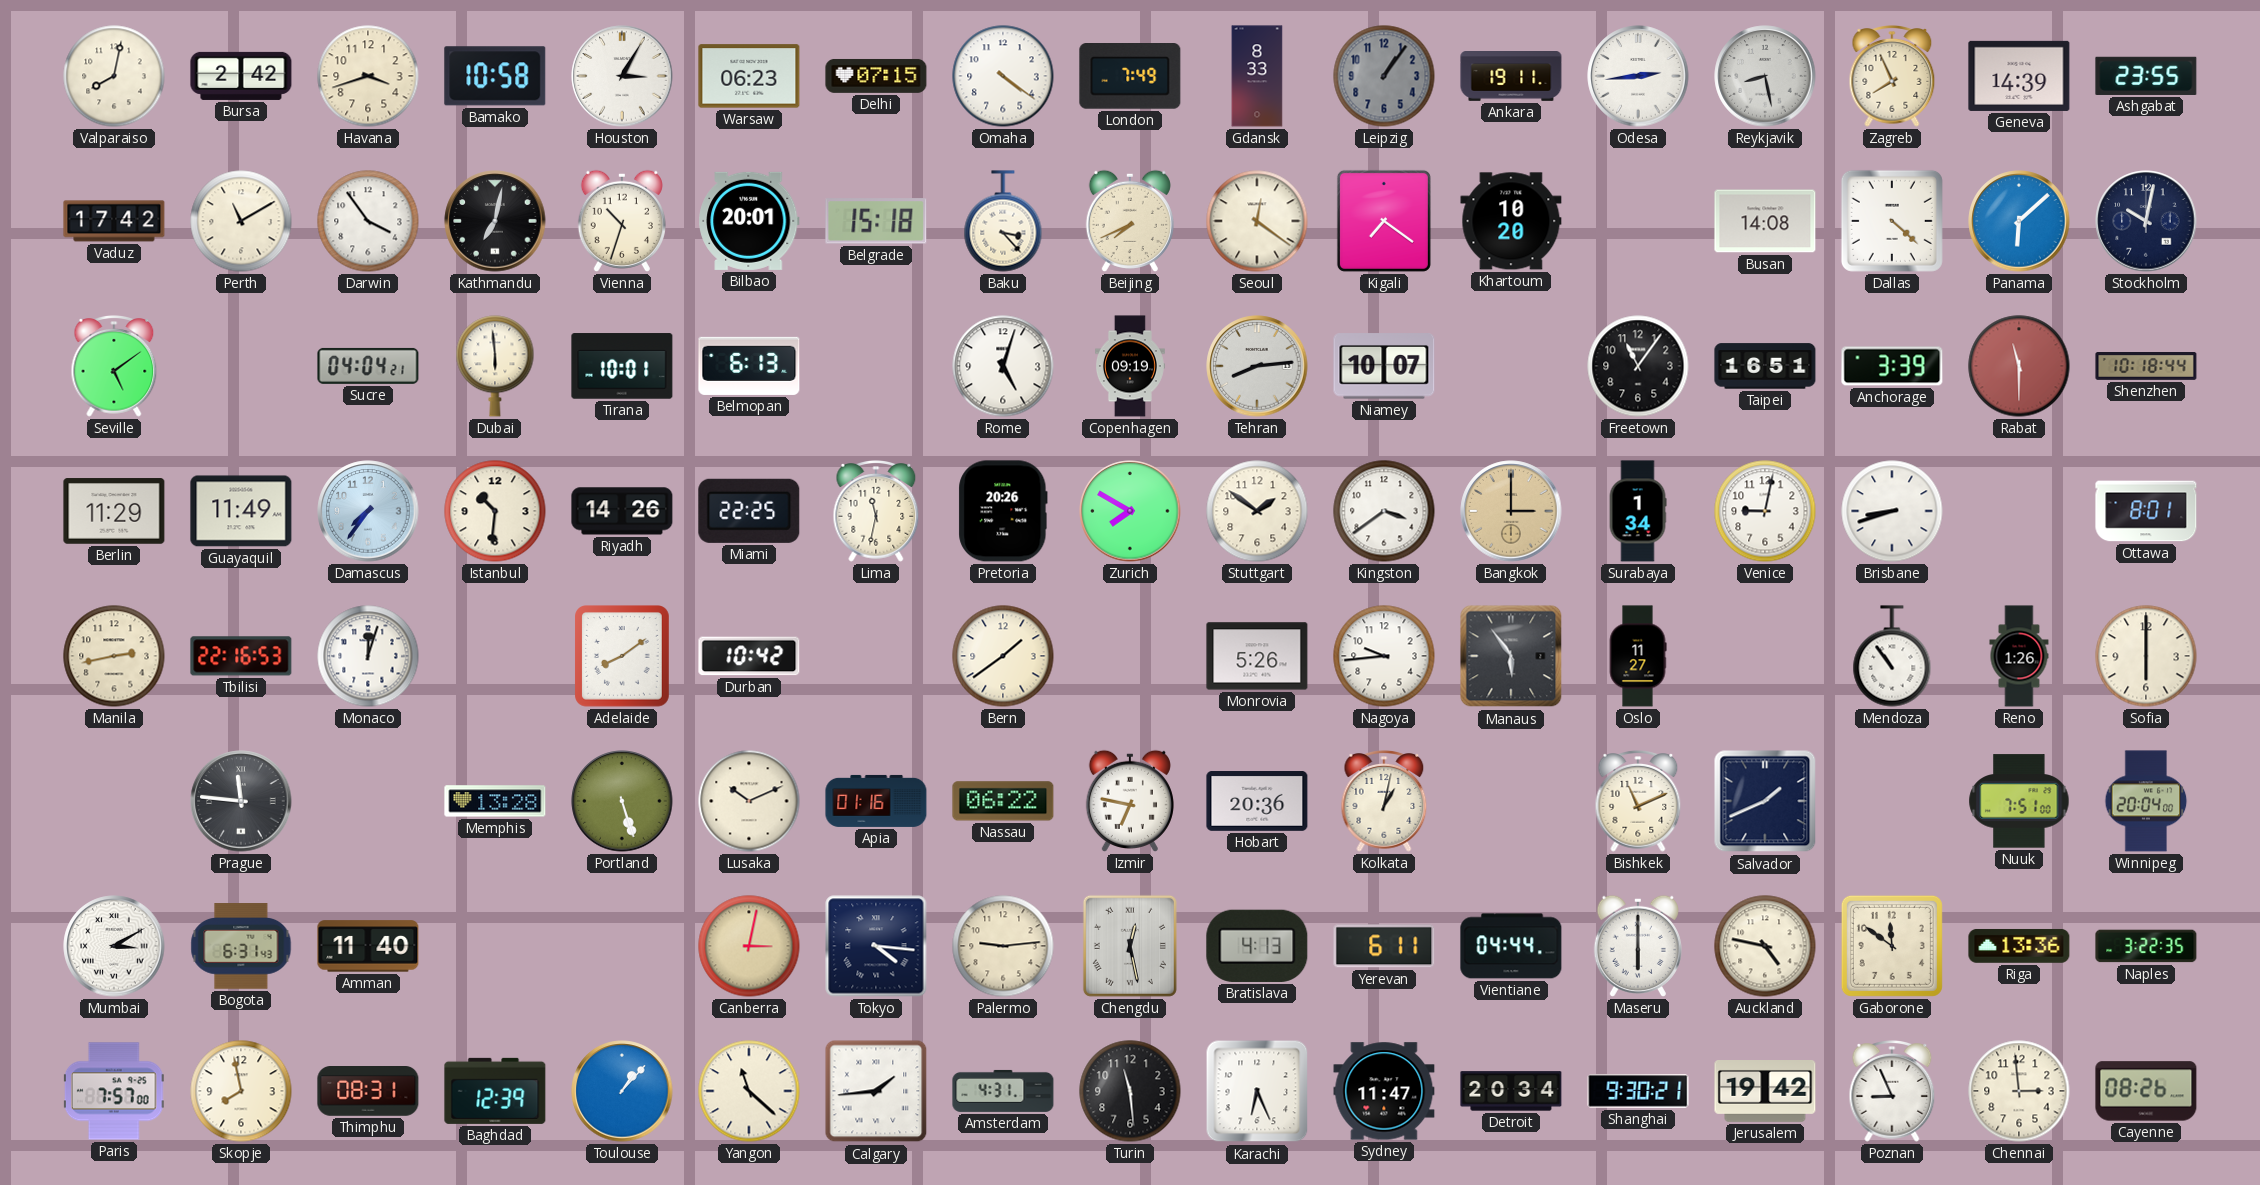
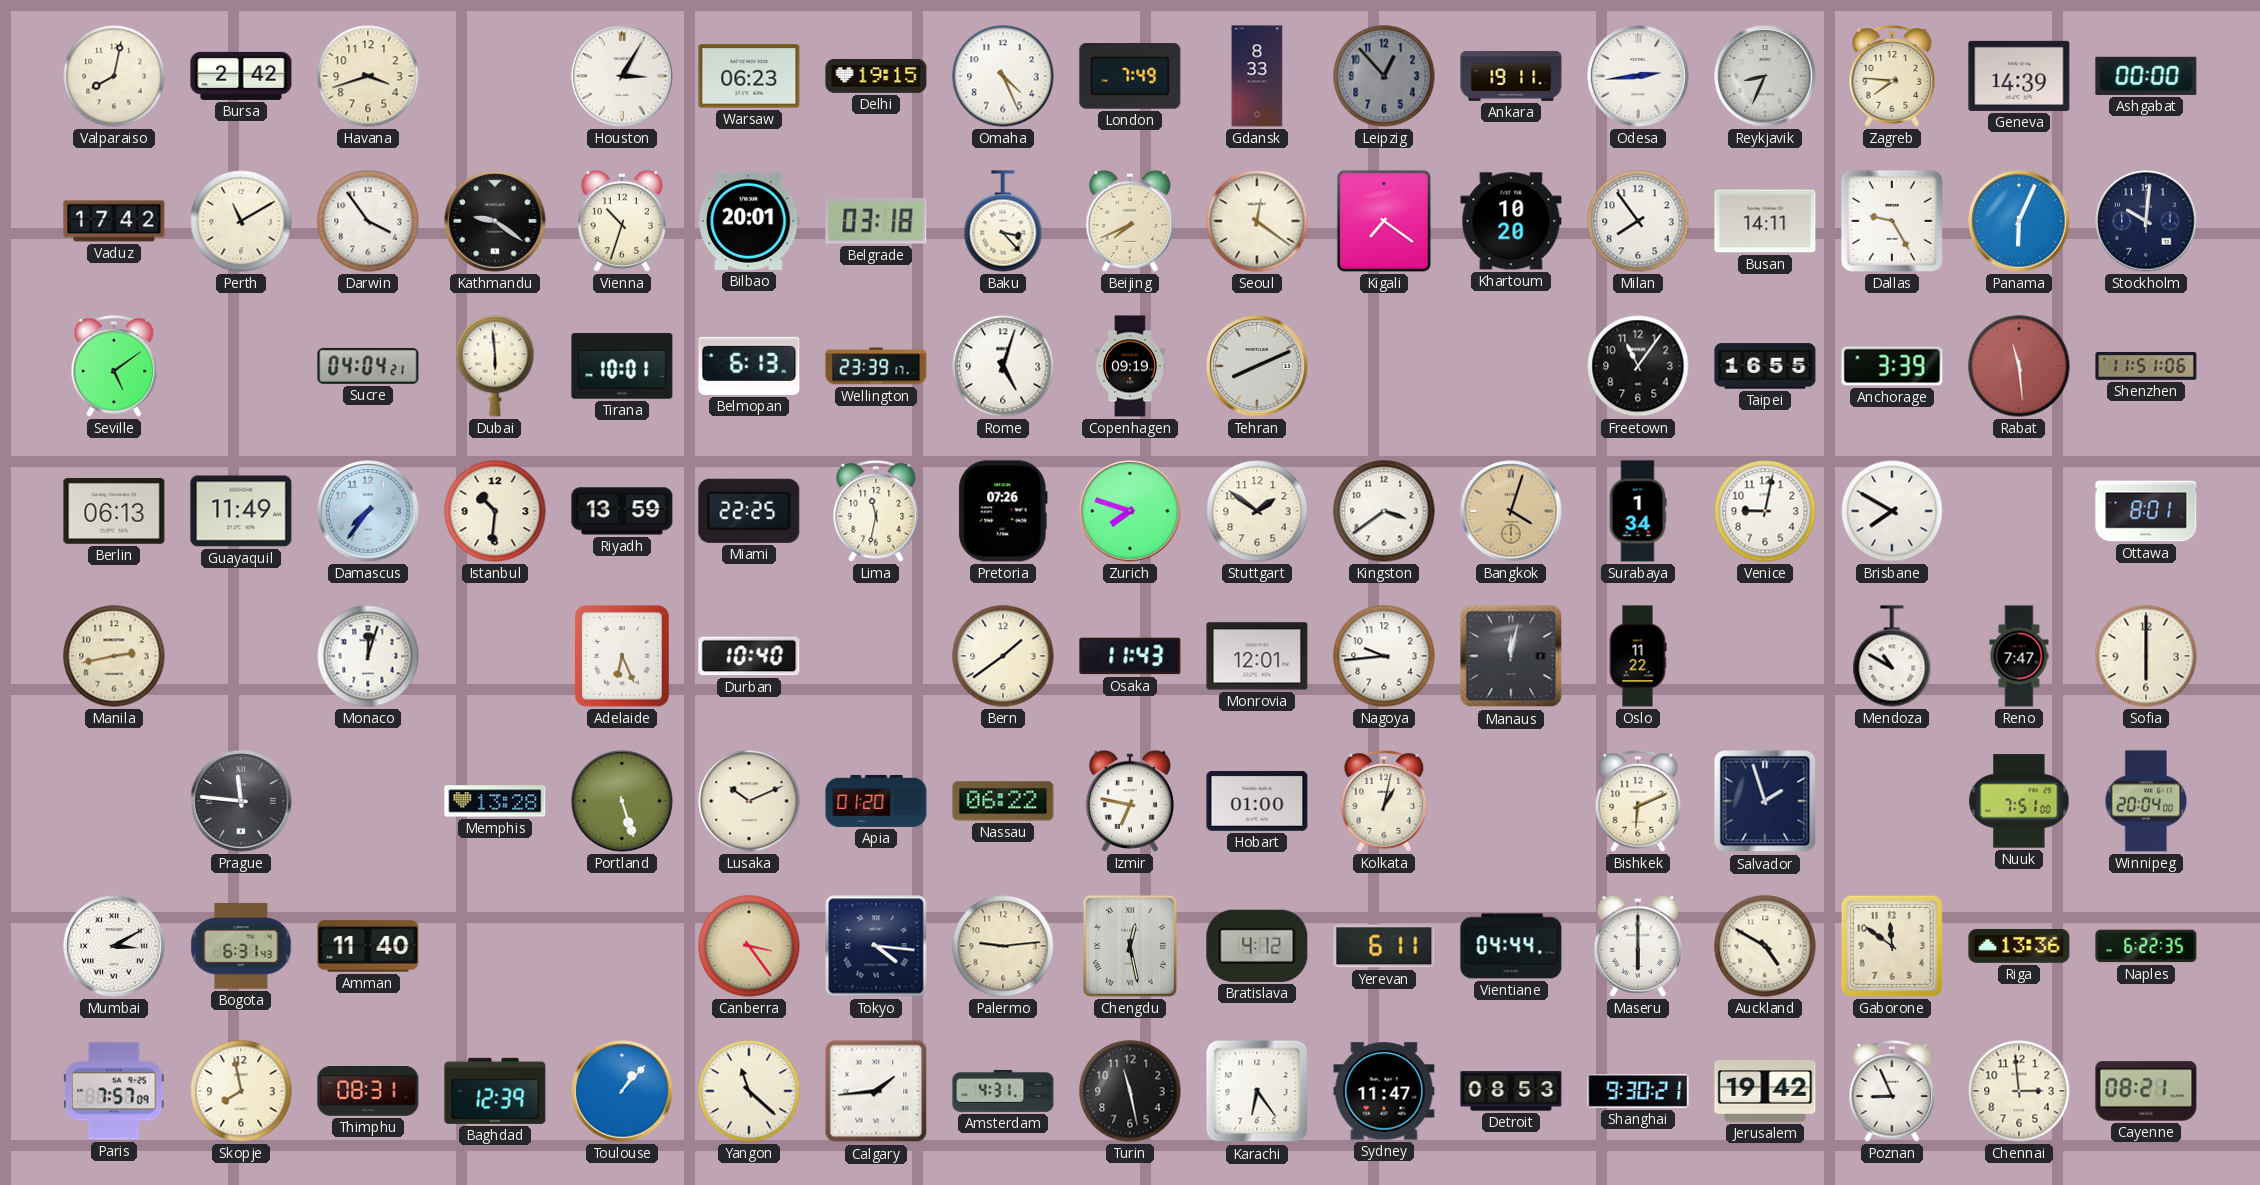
Bamako: 10:58 -> none (495, 76)
Delhi: 07:15 -> 19:15 (876, 76)
Omaha: 4:21 -> 4:26 (1003, 76)
Leipzig: 1:06 -> 12:53 (1384, 76)
Reykjavik: 8:28 -> 8:34 (1765, 76)
Zagreb: 7:56 -> 7:46 (1892, 77)
Ashgabat: 23:55 -> 00:00 (2146, 76)
Kathmandu: 7:02 -> 9:21 (495, 221)
Belgrade: 15:18 -> 03:18 (876, 221)
Milan: none -> 7:54 (1638, 221)
Busan: 14:08 -> 14:11 (1765, 221)
Dallas: 4:22 -> 9:25 (1892, 221)
Panama: 6:08 -> 6:04 (2019, 221)
Stockholm: 10:02 -> 10:01 (2146, 221)
Wellington: none -> 23:39 (876, 366)
Tehran: 8:14 -> 8:11 (1257, 366)
Niamey: 10:07 -> none (1384, 366)
Taipei: 16:51 -> 16:55 (1765, 366)
Rabat: 11:30 -> 11:29 (2019, 366)
Shenzhen: 10:18 -> 11:51 (2146, 367)
Berlin: 11:29 -> 06:13 (114, 511)
Riyadh: 14:26 -> 13:59 (622, 511)
Pretoria: 20:26 -> 07:26 (1003, 511)
Zurich: 7:50 -> 7:48 (1130, 511)
Bangkok: 3:00 -> 4:03 (1511, 511)
Brisbane: 8:42 -> 7:50 (1892, 511)
Tbilisi: 22:16 -> none (241, 656)
Adelaide: 8:09 -> 6:26 (623, 657)
Durban: 10:42 -> 10:40 (749, 656)
Osaka: none -> 11:43 (1130, 656)
Monrovia: 5:26 -> 12:01 (1257, 656)
Manaus: 5:54 -> 12:02 (1511, 656)
Oslo: 11:27 -> 11:22 (1638, 656)
Mendoza: 10:54 -> 10:50 (1892, 656)
Reno: 1:26 -> 7:47 (2019, 656)
Apia: 01:16 -> 01:20 (876, 801)
Hobart: 20:36 -> 01:00 (1257, 802)
Bishkek: 11:11 -> 6:11 (1638, 802)
Salvador: 1:41 -> 1:57 (1765, 801)
Canberra: 3:02 -> 3:24 (749, 946)
Bratislava: 4:13 -> 4:12 (1257, 946)
Auckland: 4:47 -> 4:50 (1765, 946)
Naples: 3:22 -> 6:22 (2146, 946)
Paris: 7:57:00 -> 7:57:09 (114, 1091)
Turin: 11:29 -> 11:28 (1130, 1091)
Karachi: 6:26 -> 6:24 (1257, 1091)
Detroit: 20:34 -> 08:53 (1511, 1091)
Cayenne: 08:26 -> 08:21 (2146, 1091)
